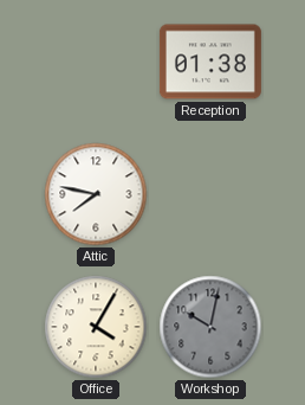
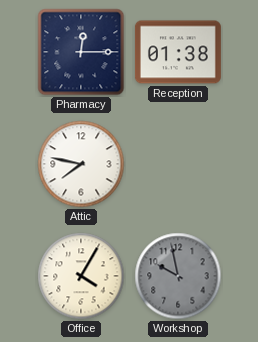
Pharmacy: none -> 12:15 (81, 52)
Workshop: 10:02 -> 9:58 (178, 276)
